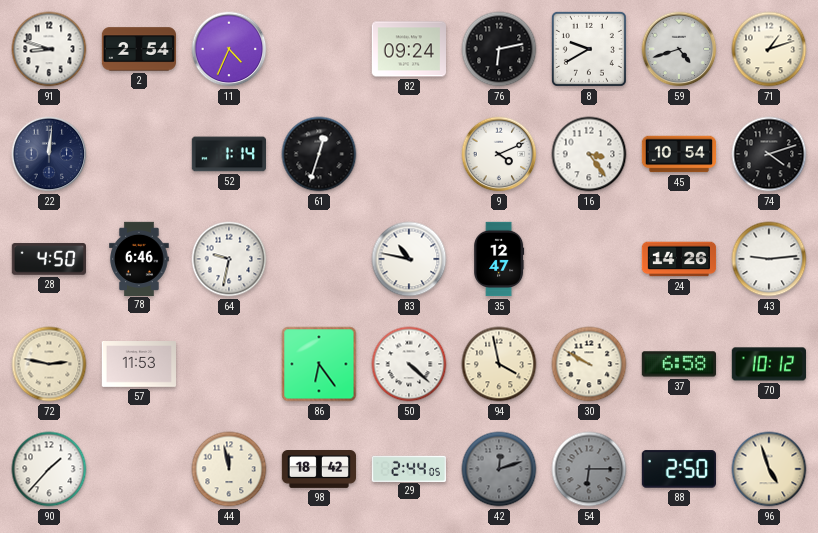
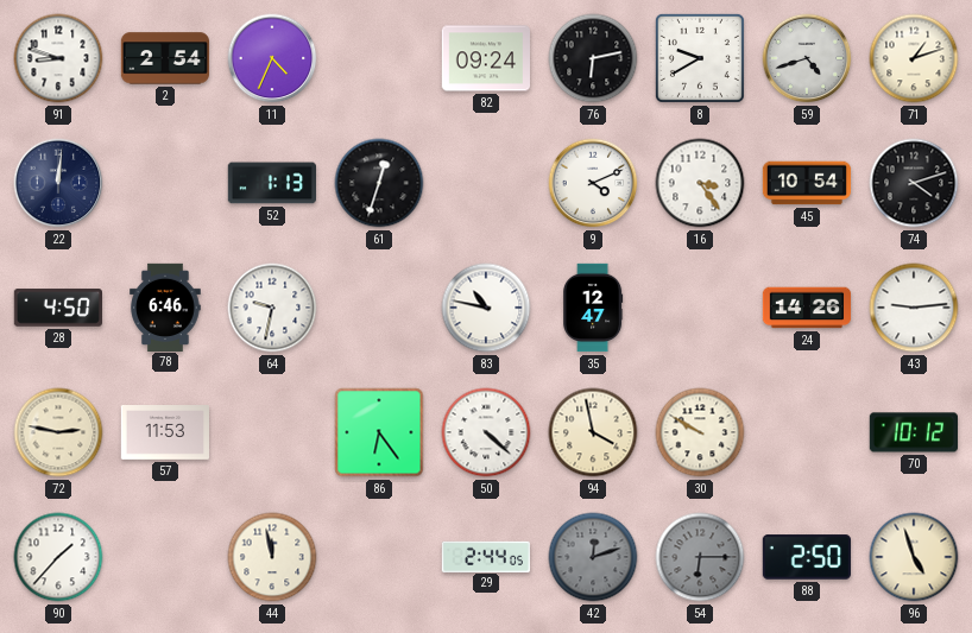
52: 1:14 -> 1:13 (271, 183)
37: 6:58 -> none (678, 364)
98: 18:42 -> none (319, 470)
